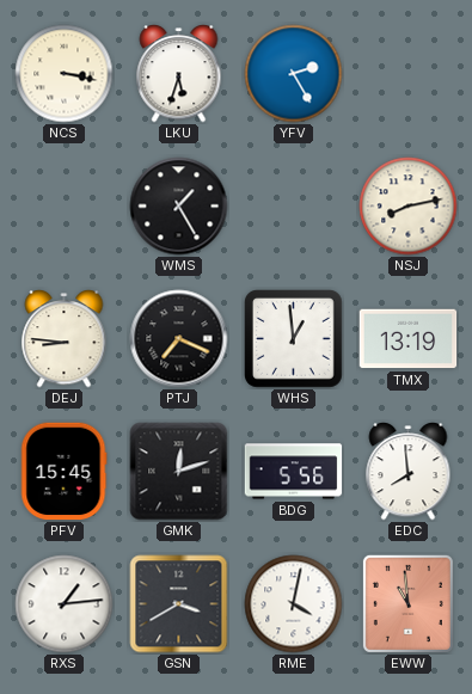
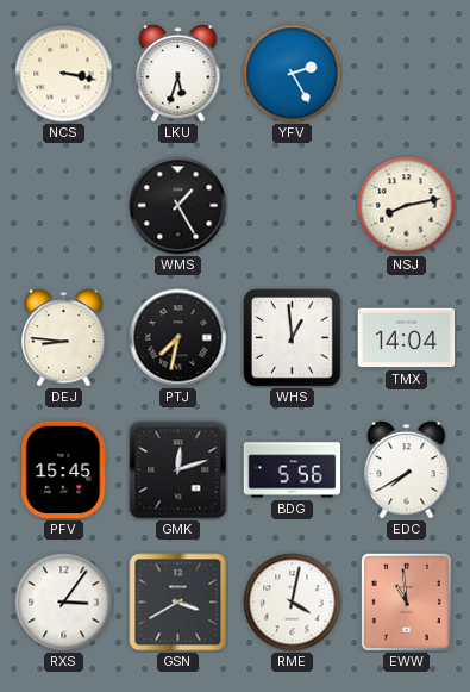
PTJ: 7:19 -> 7:32 (178, 338)
TMX: 13:19 -> 14:04 (407, 338)
EDC: 7:59 -> 7:40 (407, 470)
RXS: 1:14 -> 3:06 (64, 603)
